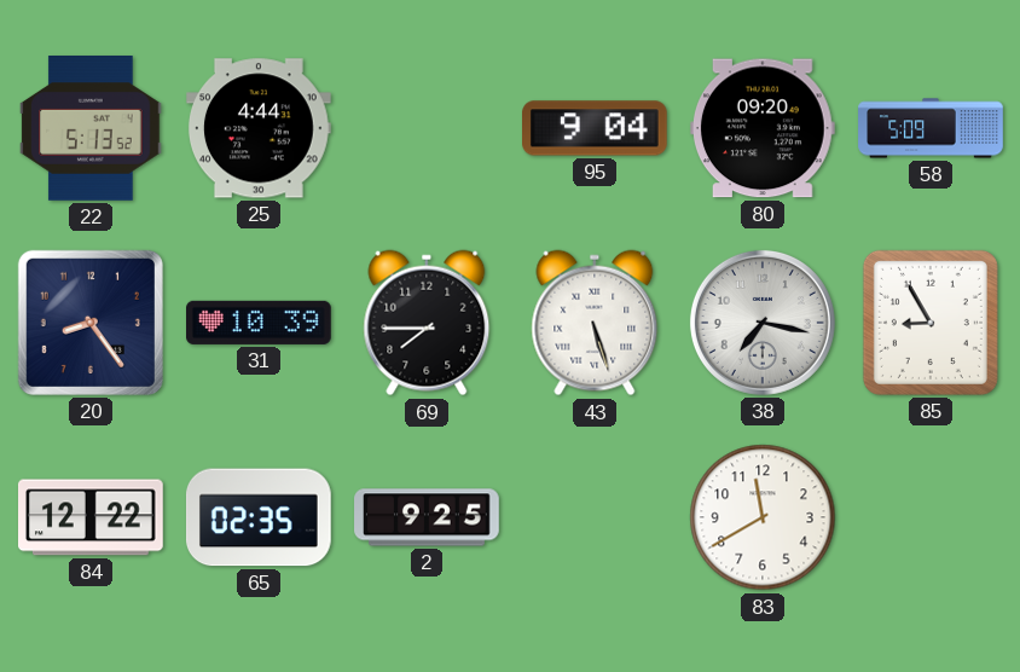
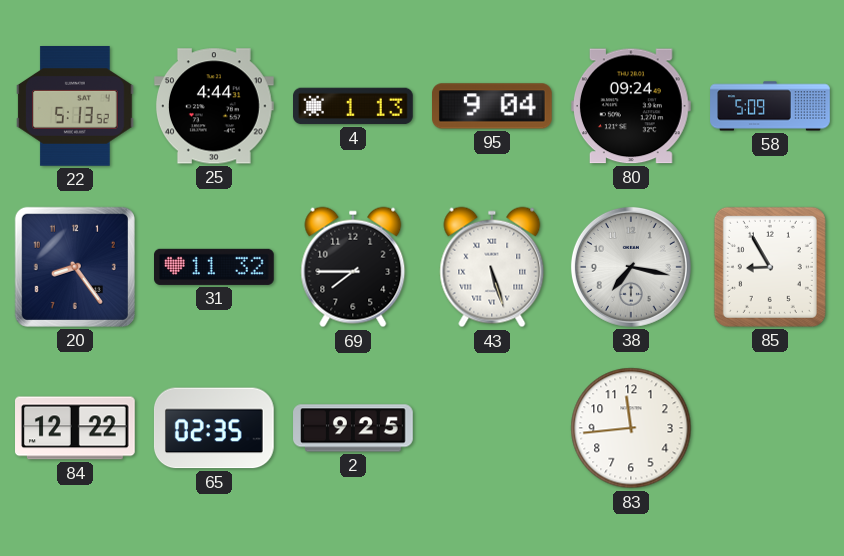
4: none -> 1:13 (354, 106)
80: 09:20 -> 09:24 (631, 106)
31: 10:39 -> 11:32 (215, 267)
83: 11:40 -> 11:44 (631, 428)
